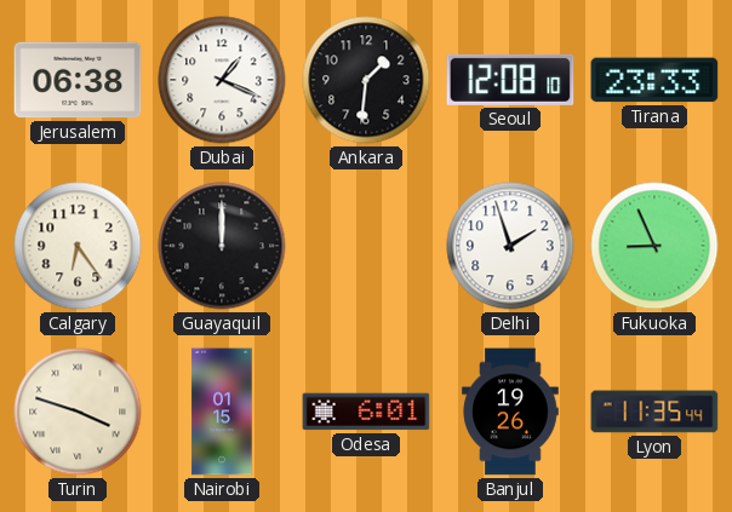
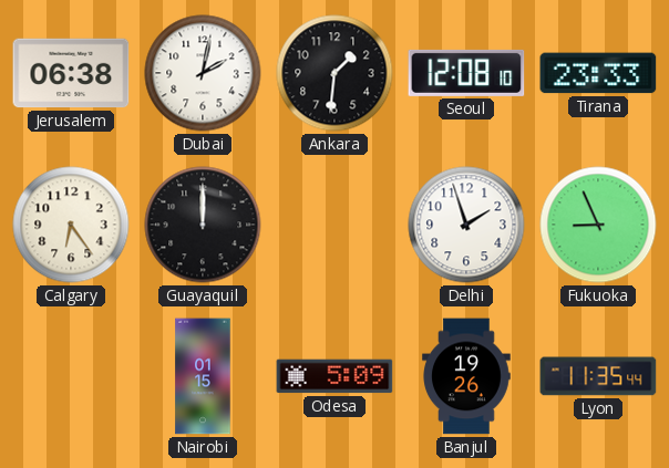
Dubai: 1:19 -> 2:02 (203, 73)
Turin: 3:48 -> none (78, 412)
Odesa: 6:01 -> 5:09 (334, 376)
